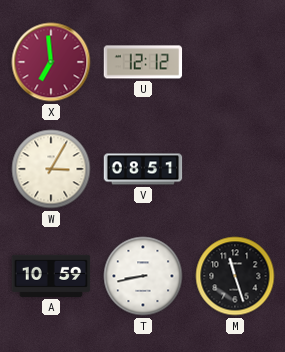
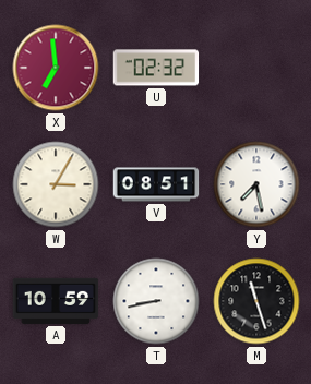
U: 12:12 -> 02:32 (156, 68)
Y: none -> 7:28 (256, 184)
